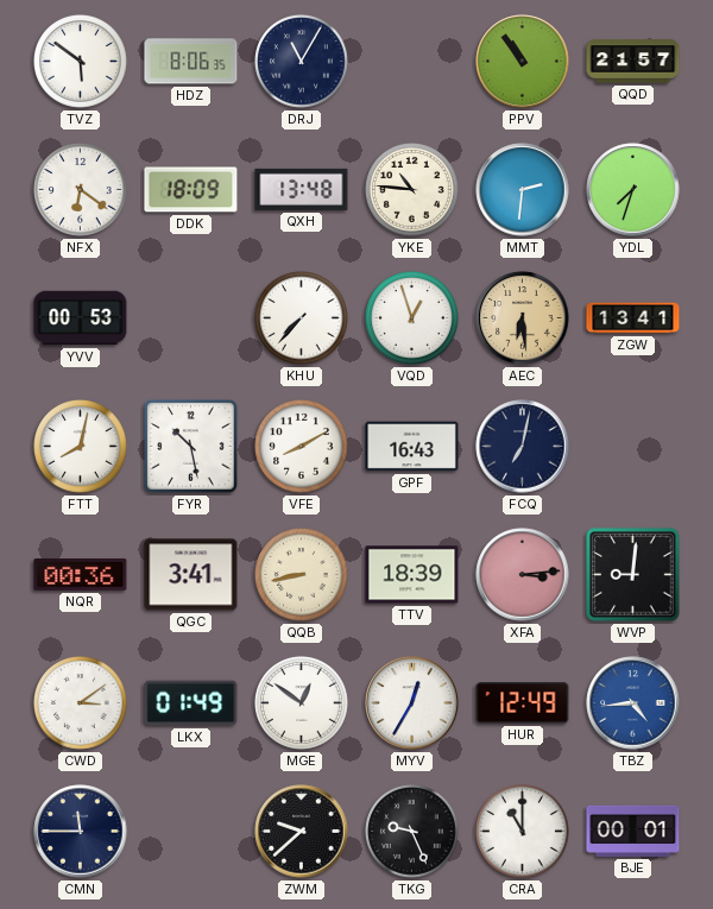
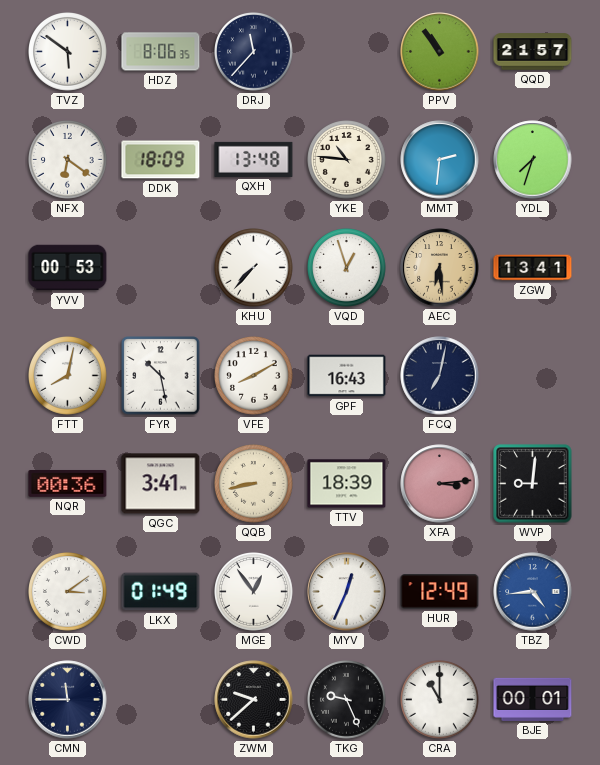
DRJ: 11:05 -> 11:37 (254, 52)
MGE: 12:51 -> 12:54 (254, 592)
MYV: 12:35 -> 12:34 (347, 592)
